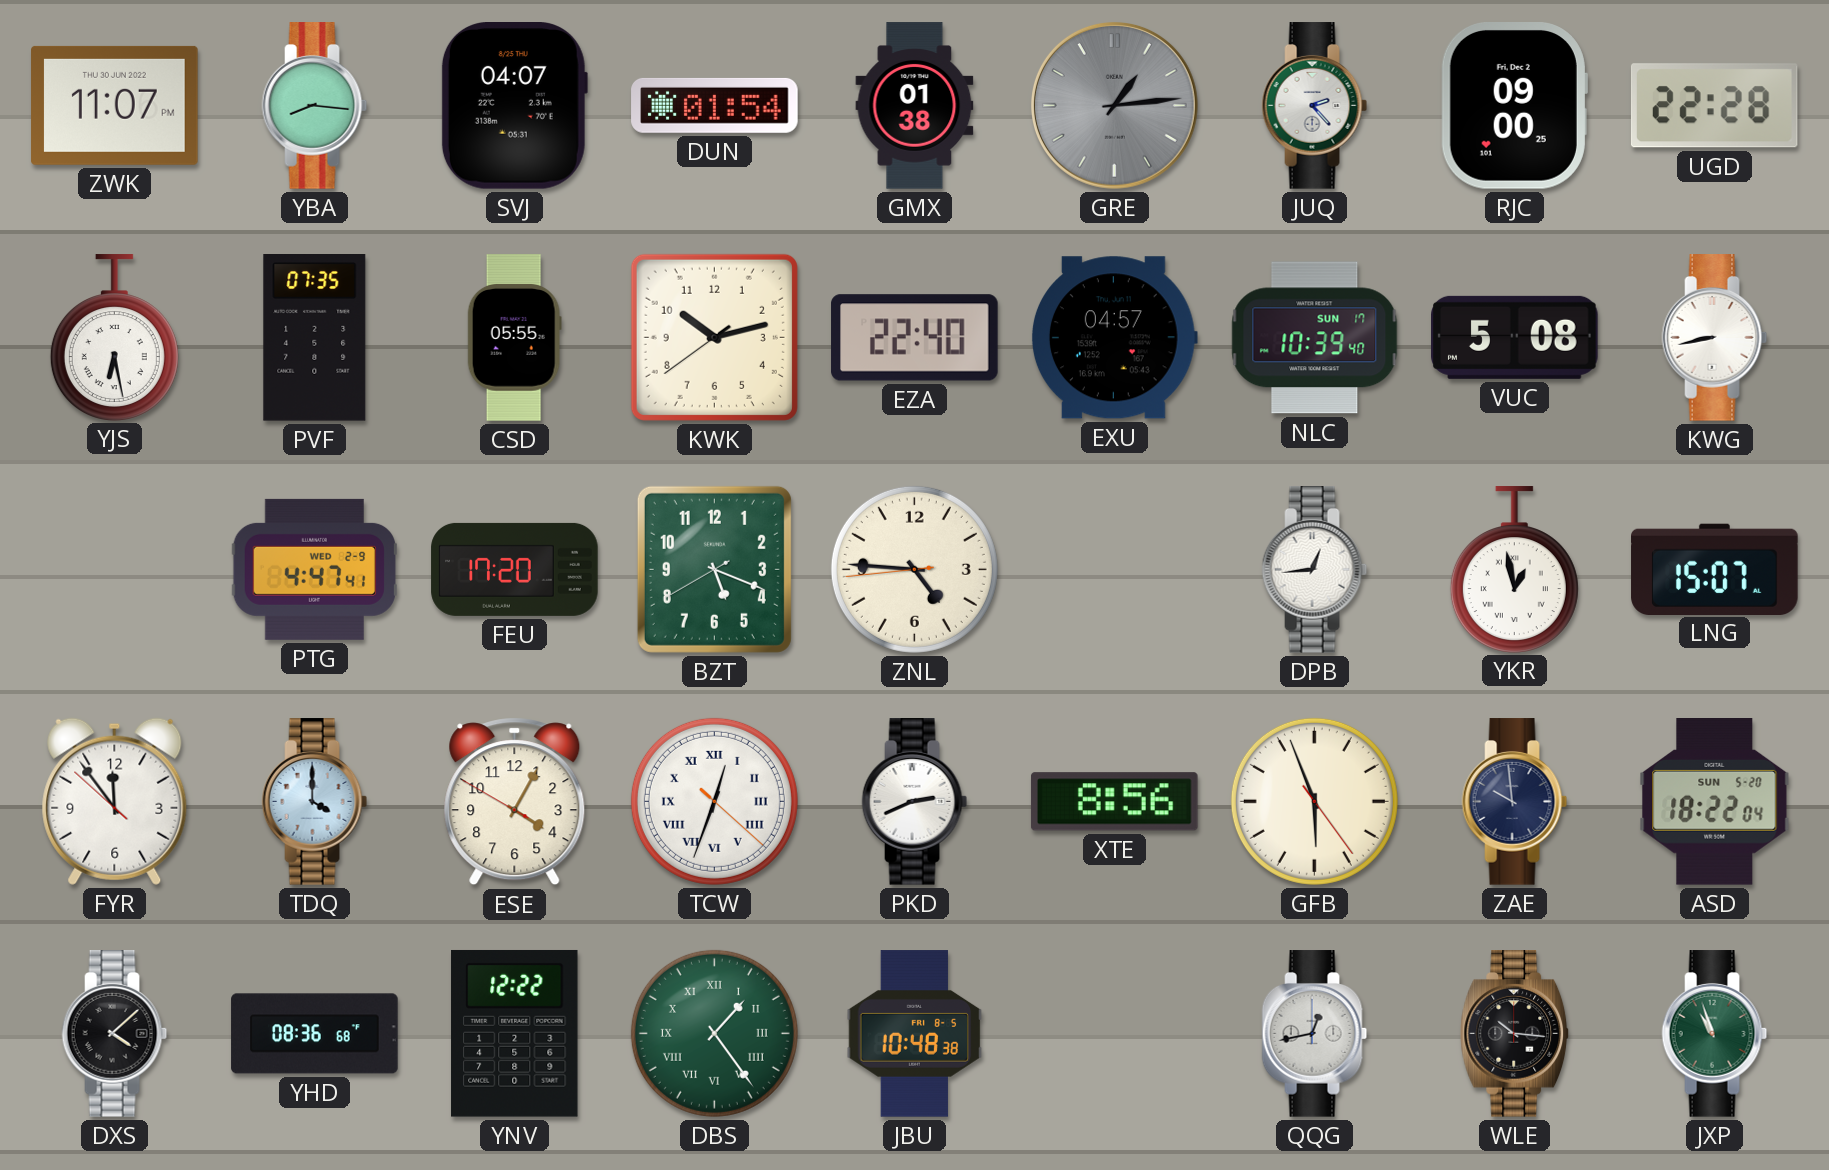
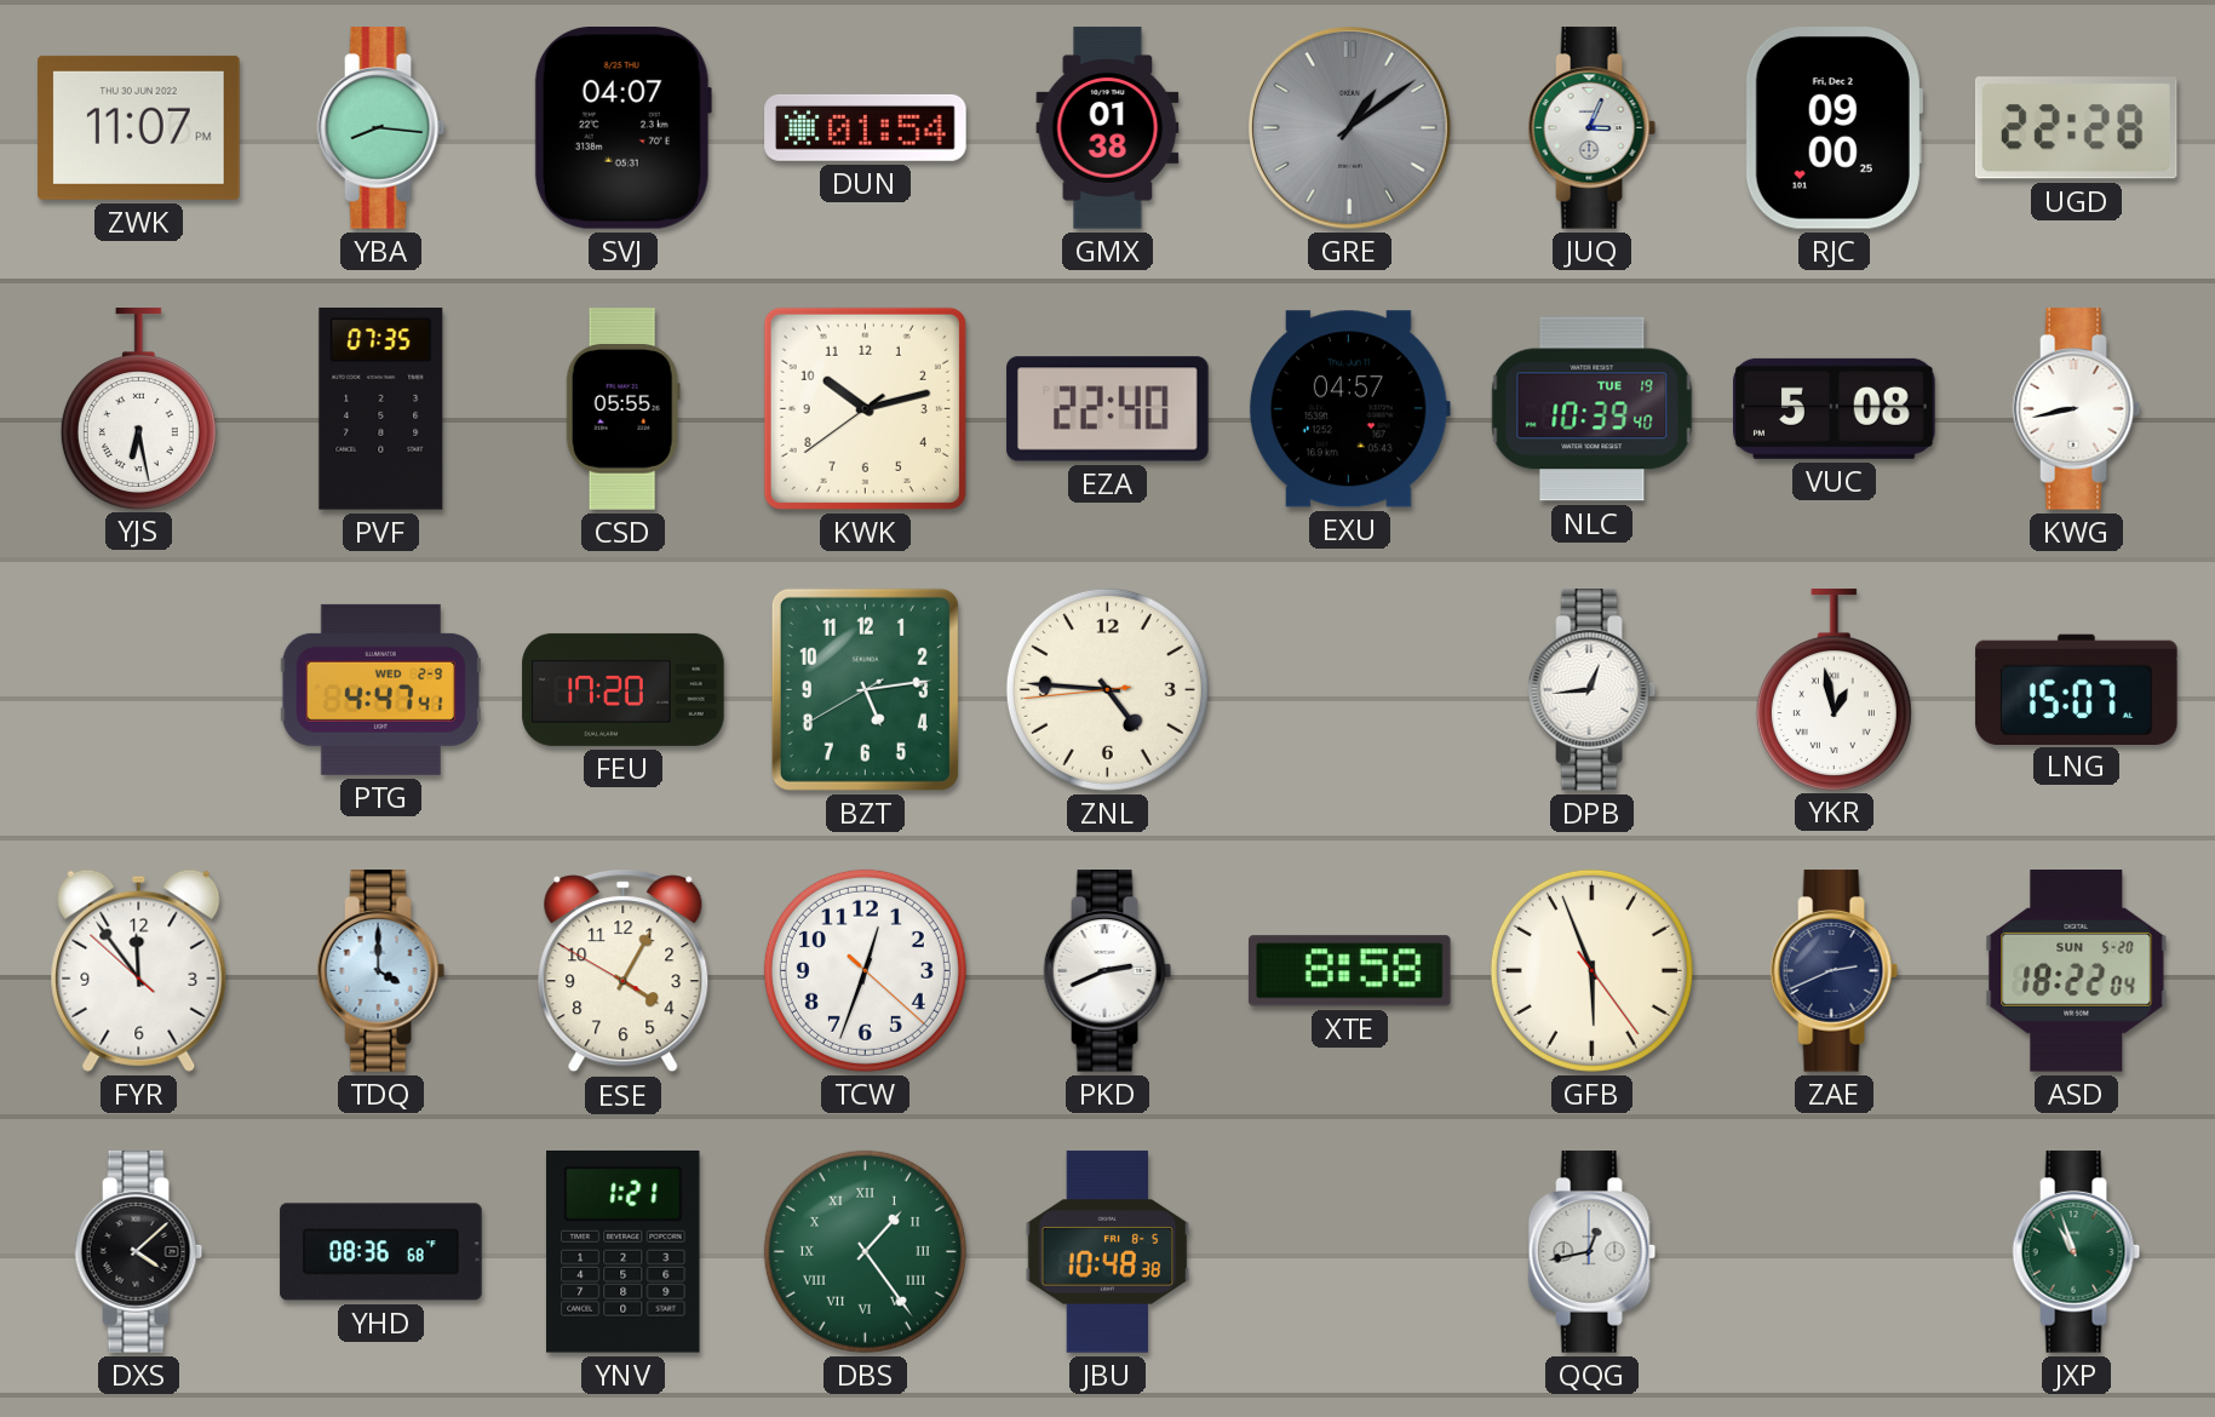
GRE: 1:14 -> 1:09 (1349, 127)
JUQ: 2:23 -> 3:04 (1593, 128)
NLC date: SUN 17 -> TUE 19 (1593, 409)
BZT: 5:18 -> 5:13 (865, 689)
TCW numerals: Roman -> Arabic (865, 970)
XTE: 8:56 -> 8:58 (1349, 971)
ZAE: 9:59 -> 2:41 (1835, 971)
YNV: 12:22 -> 1:21 (624, 1251)
WLE: 10:16 -> none (1515, 1034)
